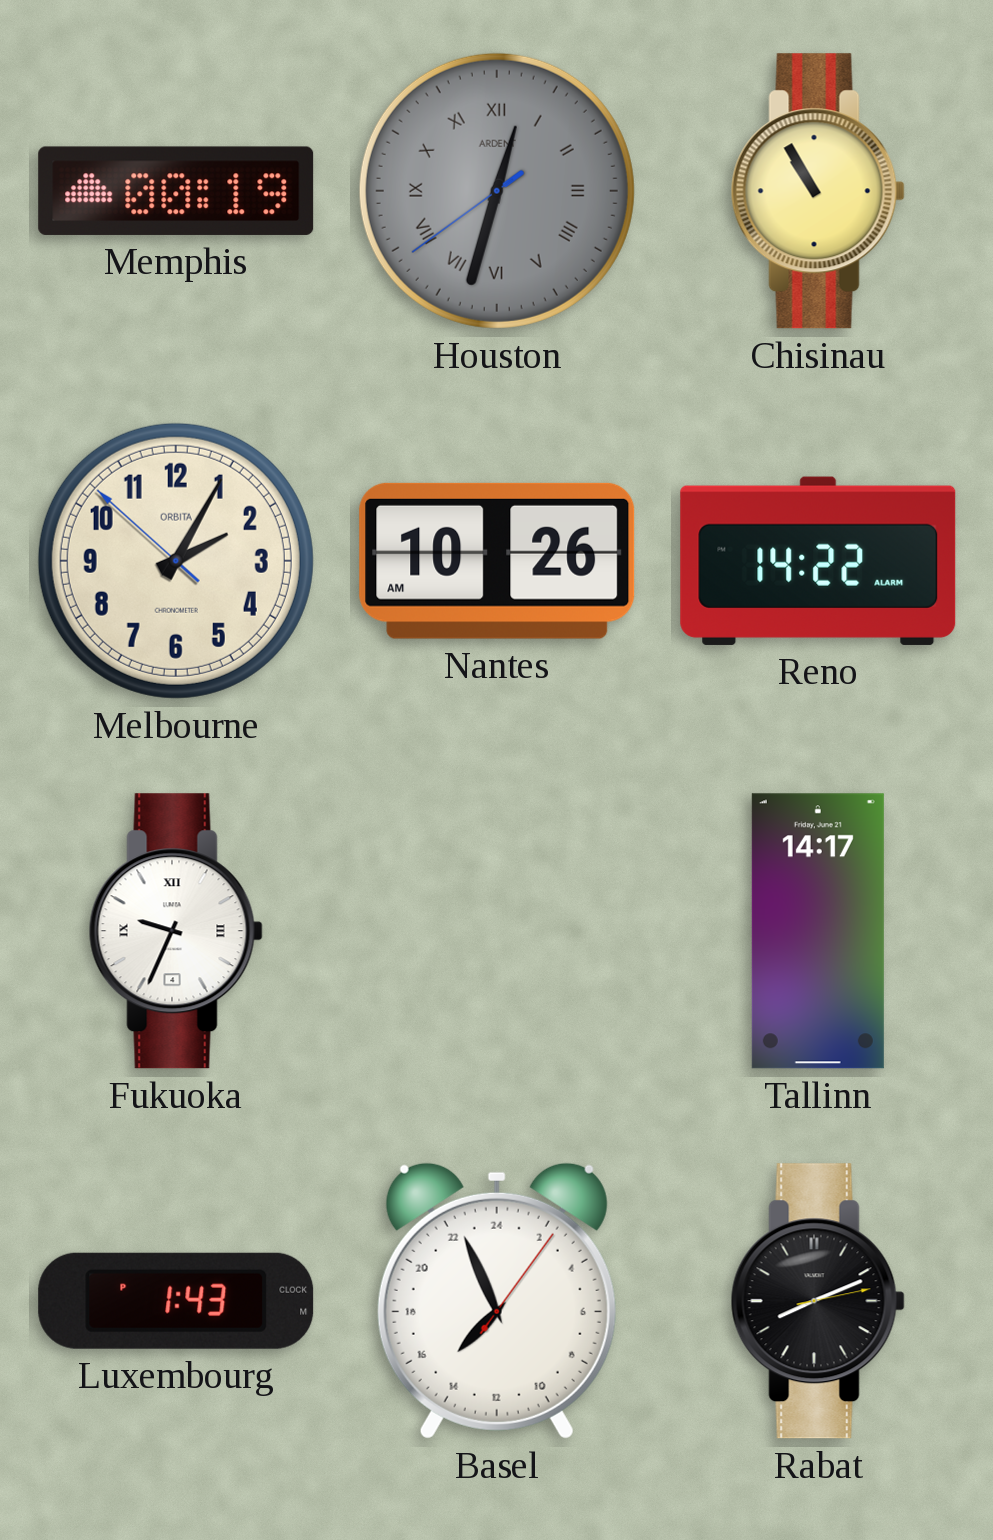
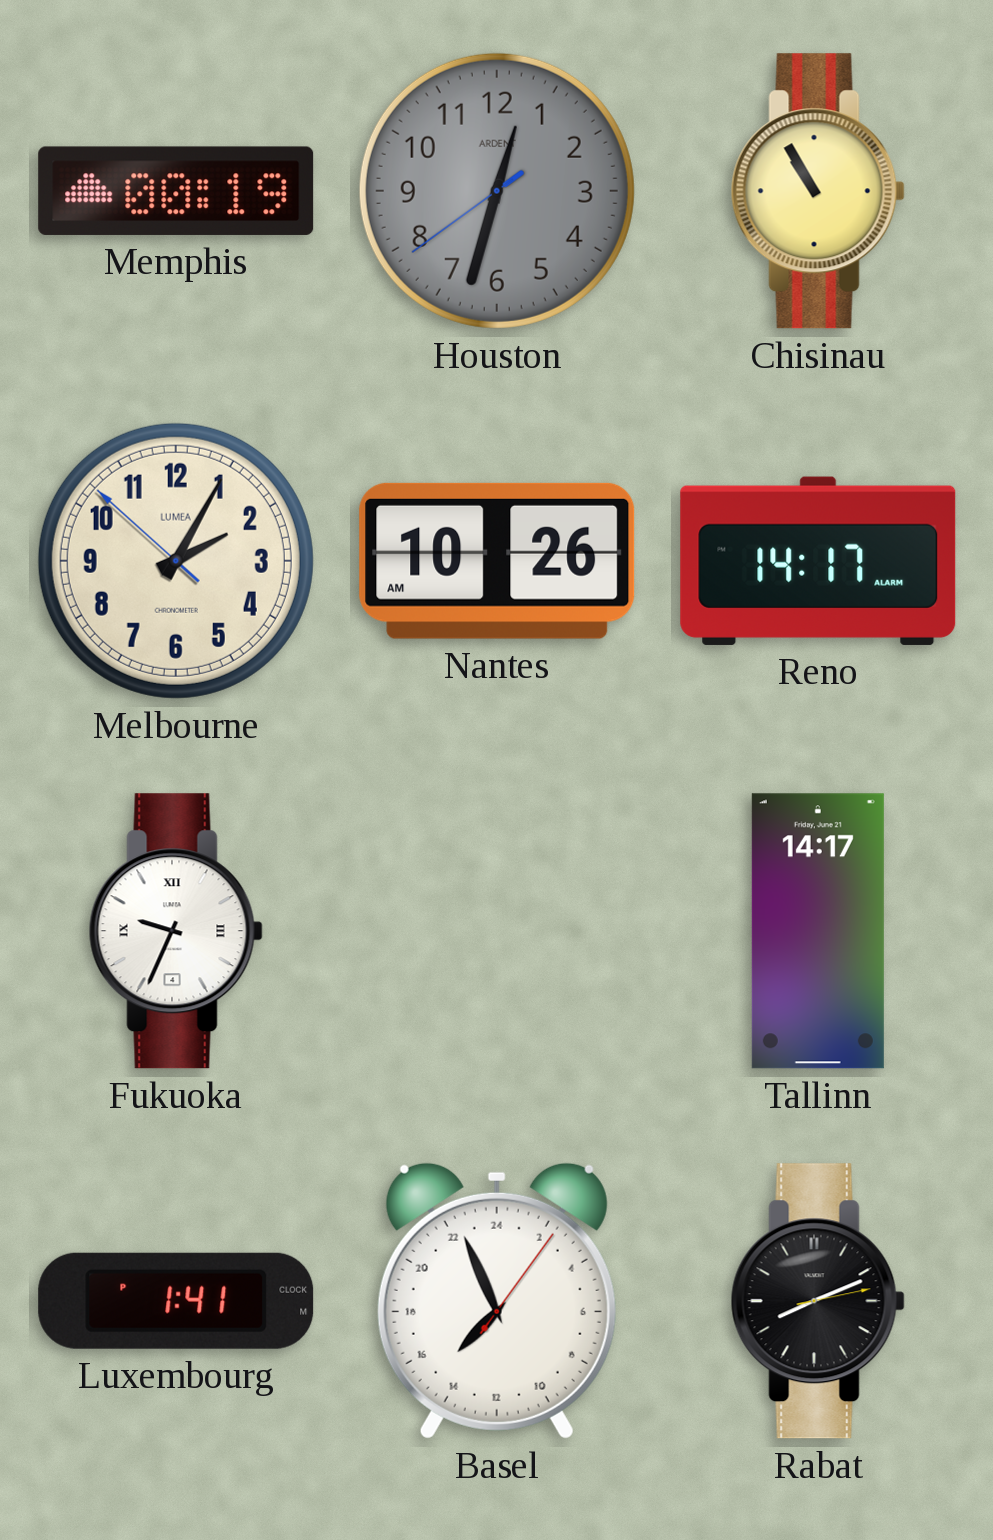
Houston numerals: Roman -> Arabic (497, 191)
Melbourne brand: ORBITA -> LUMEA (176, 561)
Reno: 14:22 -> 14:17 (818, 561)
Luxembourg: 1:43 -> 1:41 (176, 1301)
